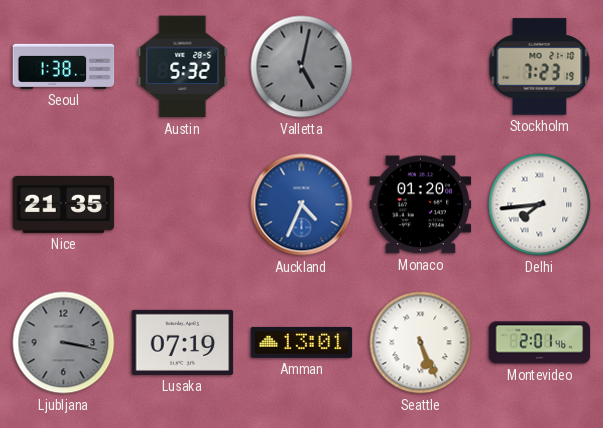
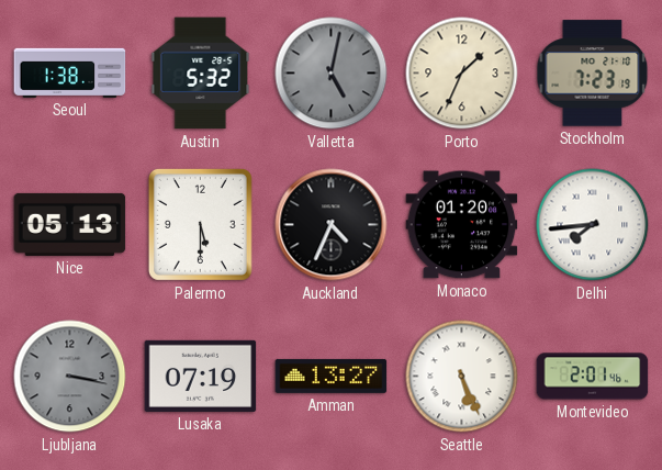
Porto: none -> 1:34 (462, 74)
Nice: 21:35 -> 05:13 (70, 224)
Palermo: none -> 5:30 (200, 224)
Auckland dial: blue -> black (332, 225)
Amman: 13:01 -> 13:27 (332, 376)
